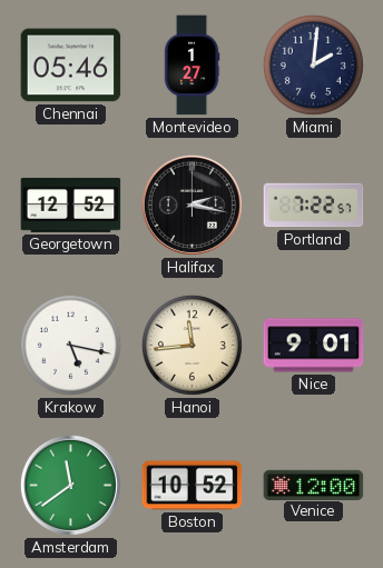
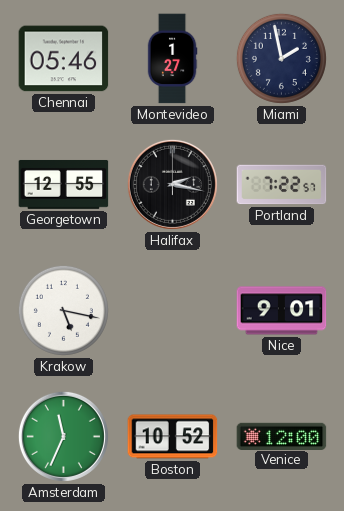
Miami: 2:01 -> 1:58 (281, 58)
Georgetown: 12:52 -> 12:55 (64, 184)
Hanoi: 11:44 -> none (191, 345)
Amsterdam: 11:39 -> 11:34 (63, 436)
